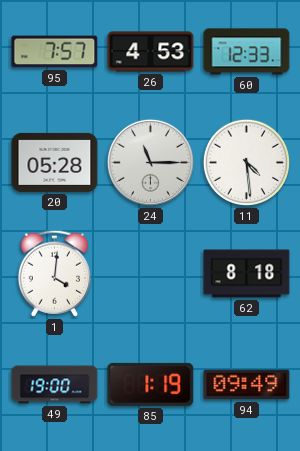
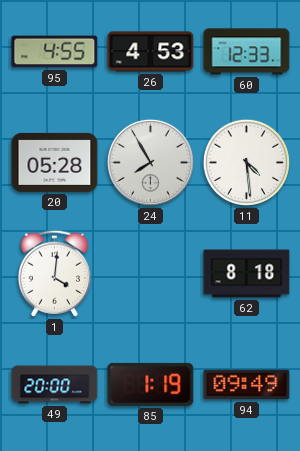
95: 7:57 -> 4:55 (55, 52)
24: 11:15 -> 7:55 (150, 162)
49: 19:00 -> 20:00 (55, 385)
